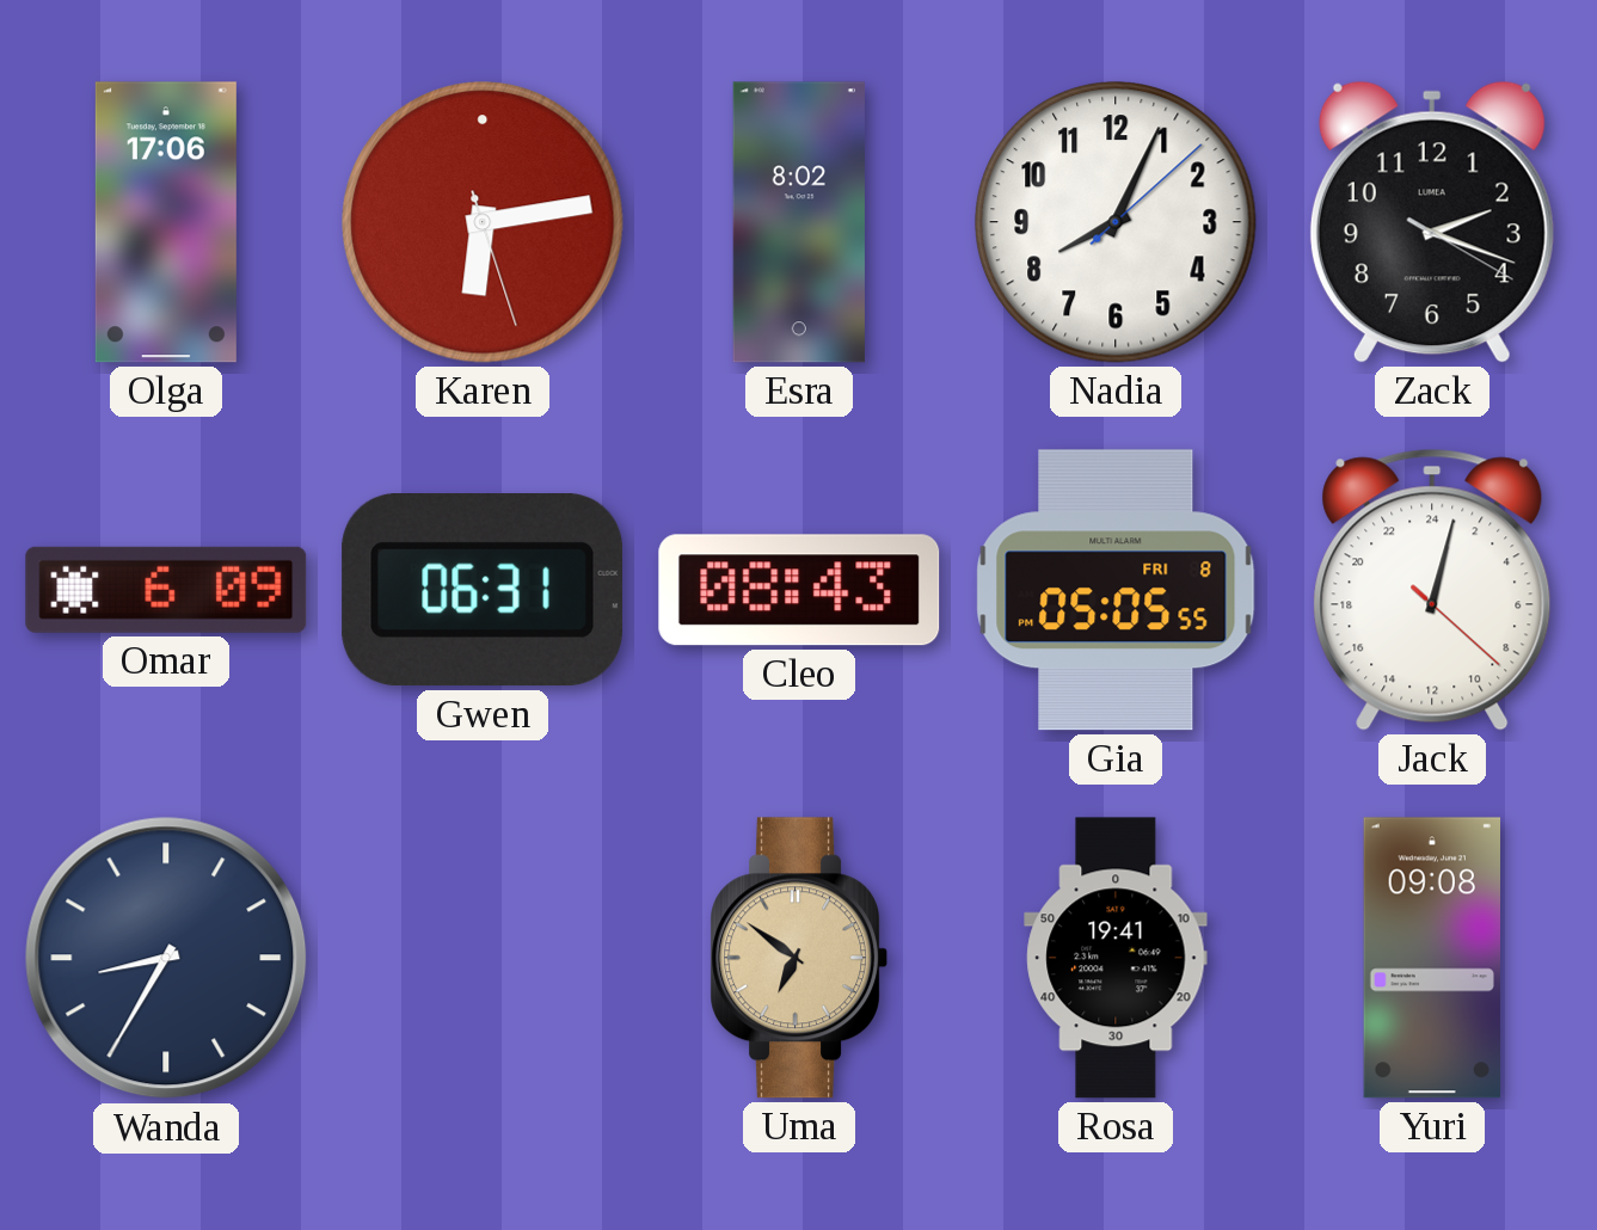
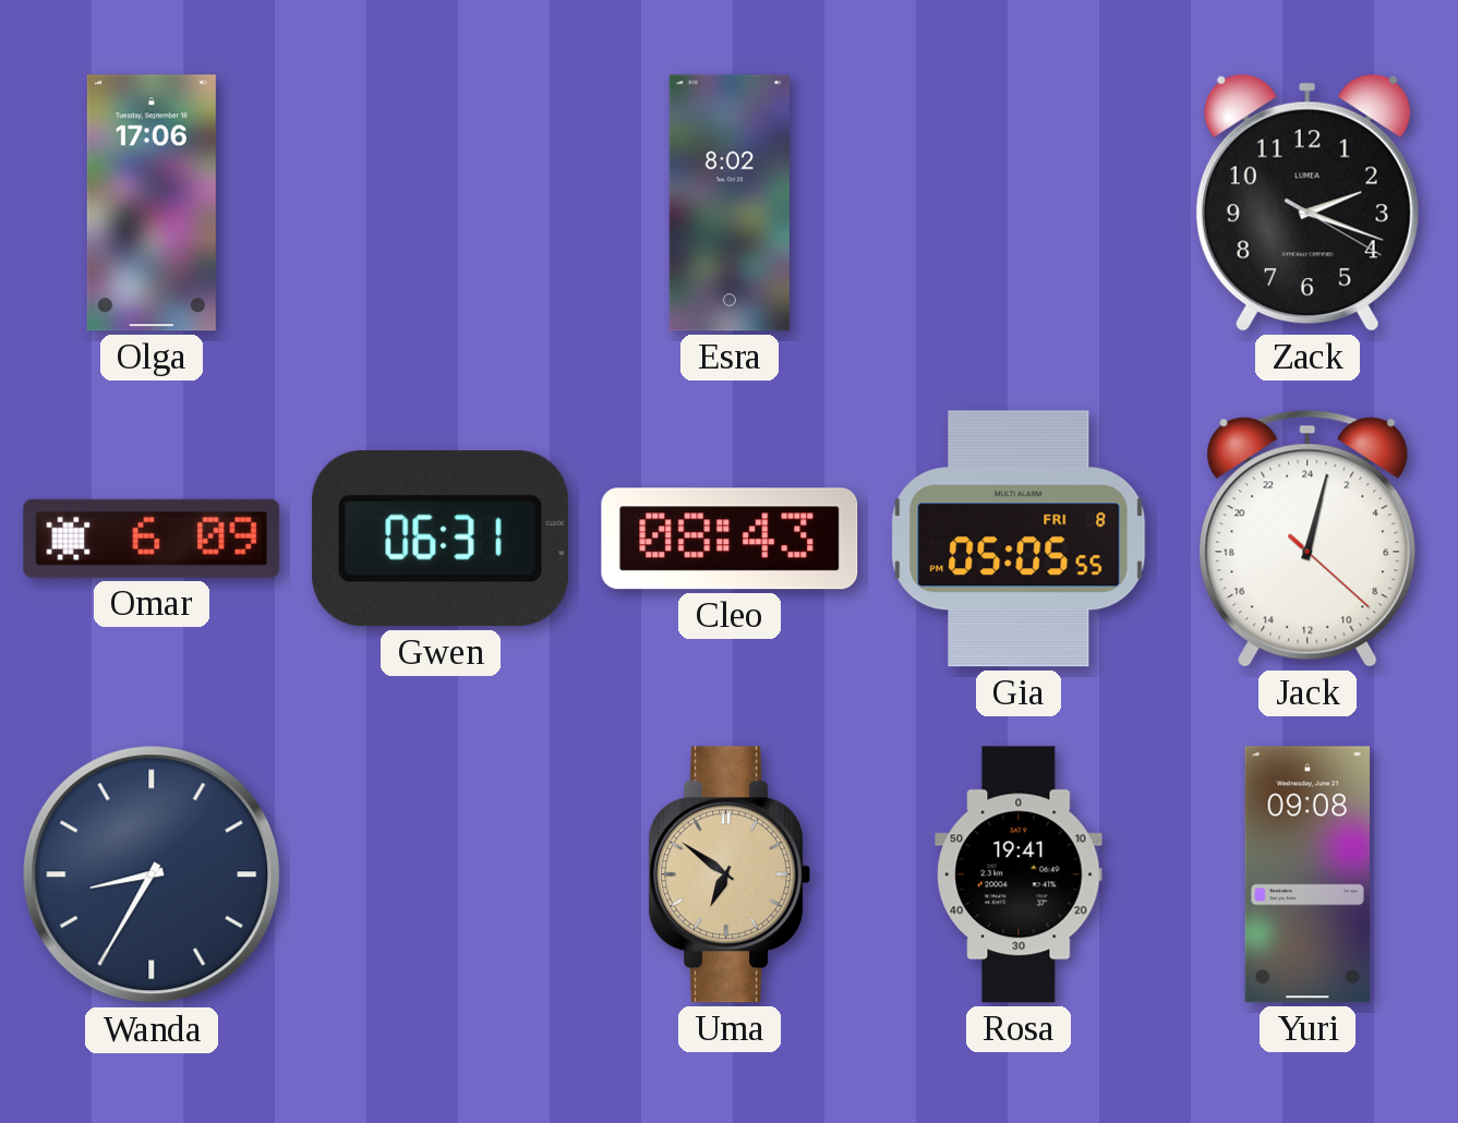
Karen: 6:13 -> none (483, 222)
Nadia: 8:04 -> none (1116, 222)
